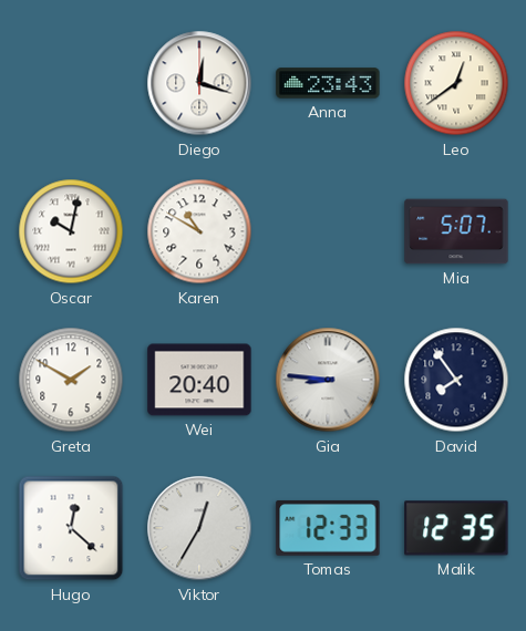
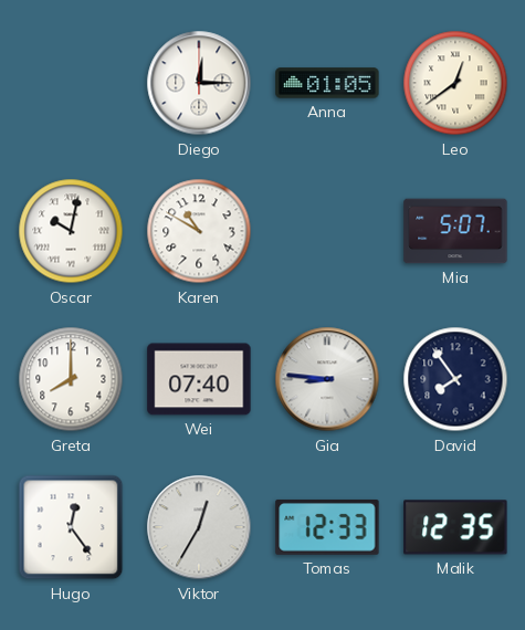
Diego: 12:18 -> 12:15 (199, 83)
Anna: 23:43 -> 01:05 (327, 83)
Greta: 1:50 -> 8:00 (71, 379)
Wei: 20:40 -> 07:40 (199, 379)
Hugo: 12:22 -> 12:24 (71, 527)
